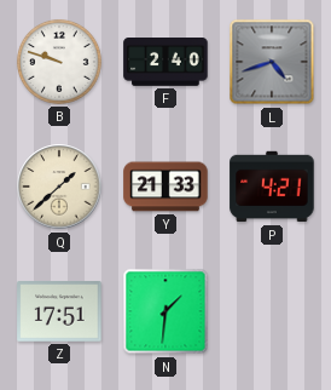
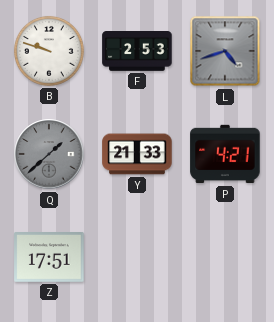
F: 2:40 -> 2:53 (137, 52)
Q dial: cream -> grey (49, 154)
N: 1:31 -> none (165, 311)
